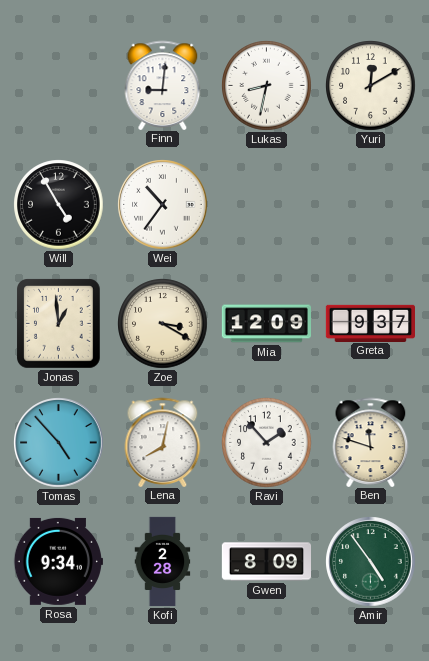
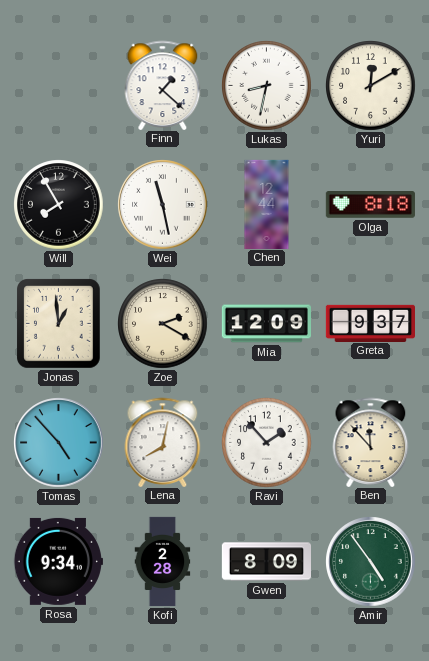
Finn: 9:01 -> 1:22 (163, 85)
Will: 4:55 -> 7:55 (59, 205)
Wei: 10:36 -> 11:28 (163, 205)
Chen: none -> 12:44 (267, 204)
Olga: none -> 8:18 (370, 205)
Zoe: 3:20 -> 2:20 (163, 324)
Ben: 11:48 -> 11:53 (371, 442)
